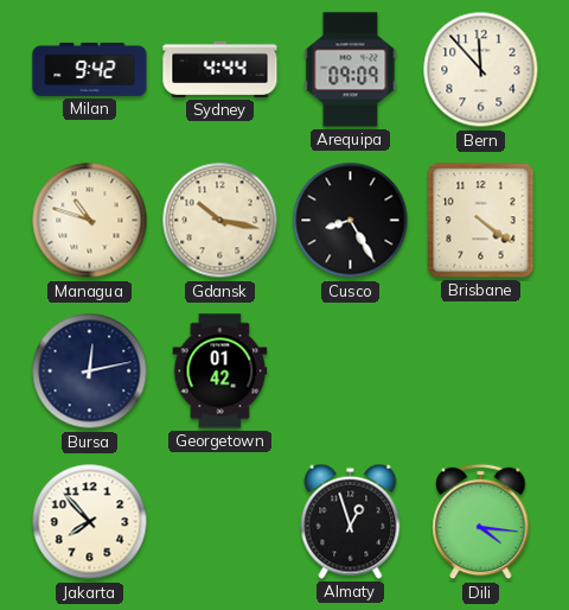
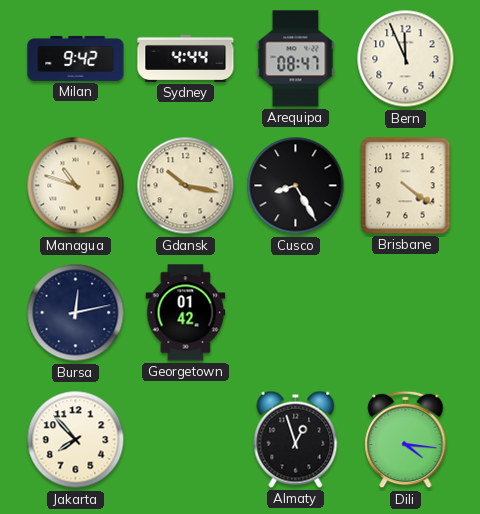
Arequipa: 09:09 -> 08:47 (296, 59)
Bern: 11:53 -> 11:56 (406, 59)
